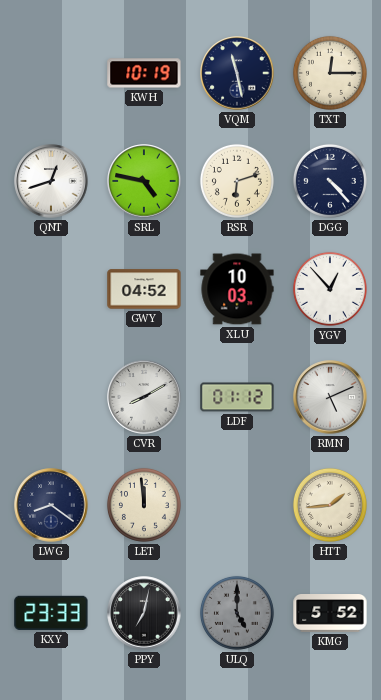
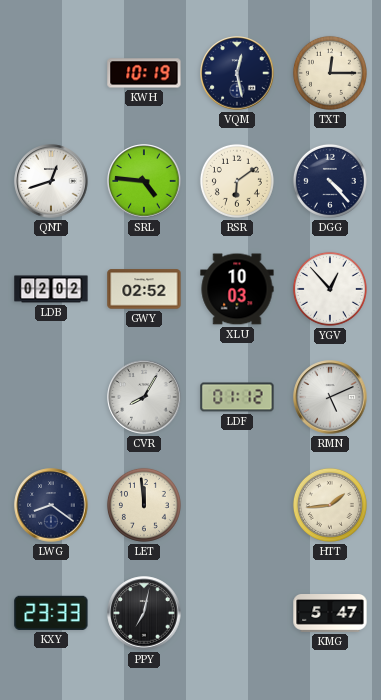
VQM: 11:28 -> 12:28 (237, 73)
SRL: 4:47 -> 4:46 (144, 181)
RSR: 6:12 -> 6:09 (237, 181)
LDB: none -> 02:02 (51, 289)
GWY: 04:52 -> 02:52 (144, 289)
CVR: 8:10 -> 8:05 (144, 397)
ULQ: 5:00 -> none (237, 613)
KMG: 5:52 -> 5:47 (330, 614)
